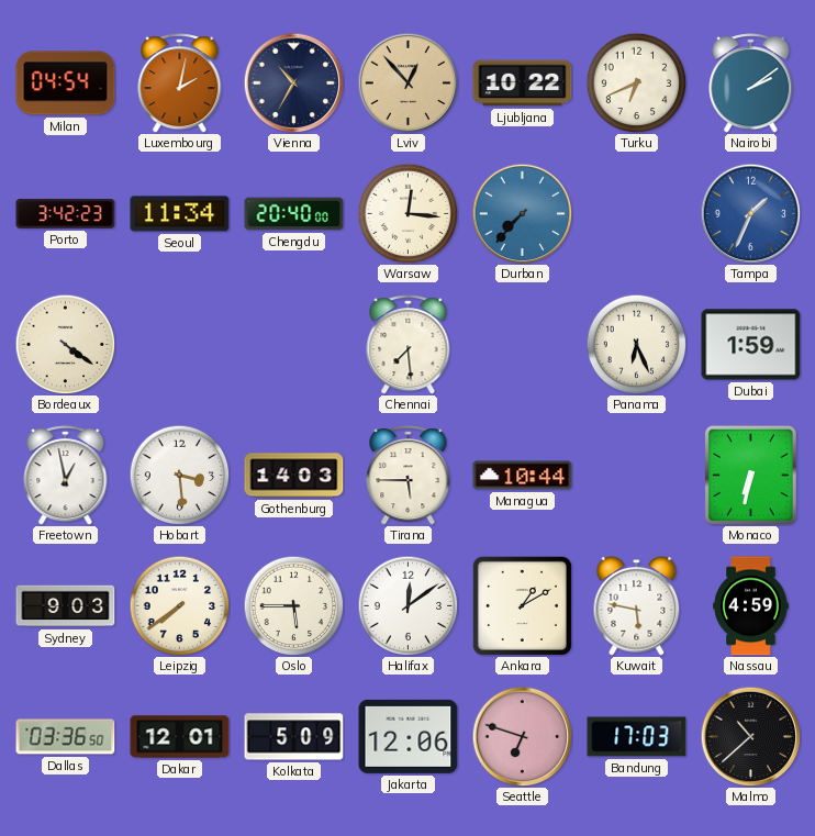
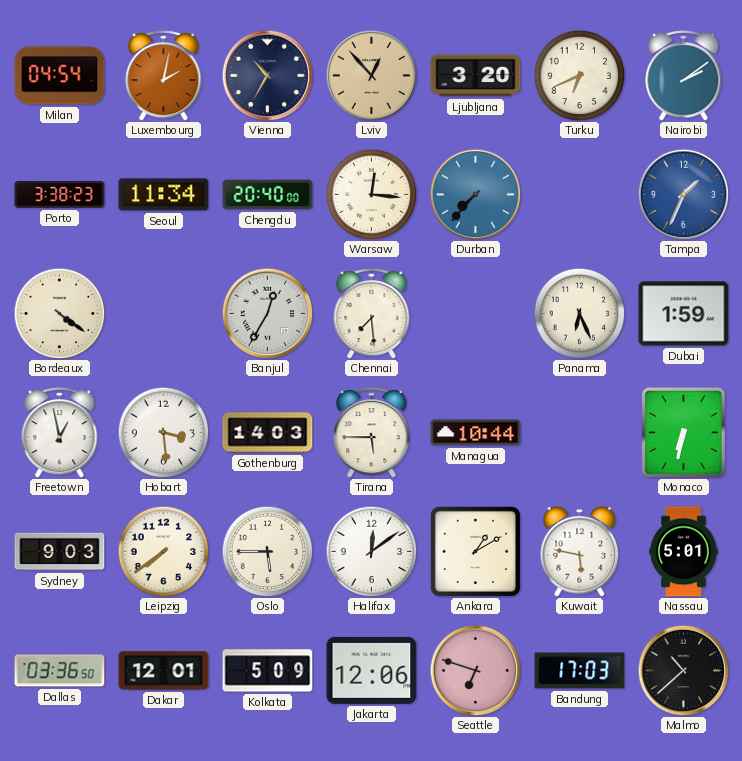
Ljubljana: 10:22 -> 3:20 (476, 76)
Porto: 3:42 -> 3:38 (60, 195)
Banjul: none -> 12:35 (267, 313)
Nassau: 4:59 -> 5:01 (684, 552)
